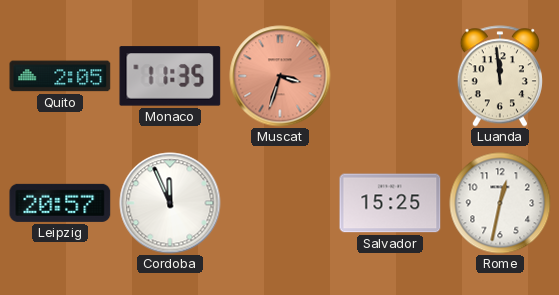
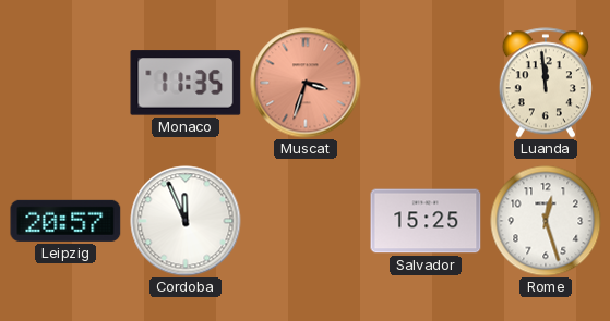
Quito: 2:05 -> none (60, 76)
Rome: 12:32 -> 12:27 (546, 221)
